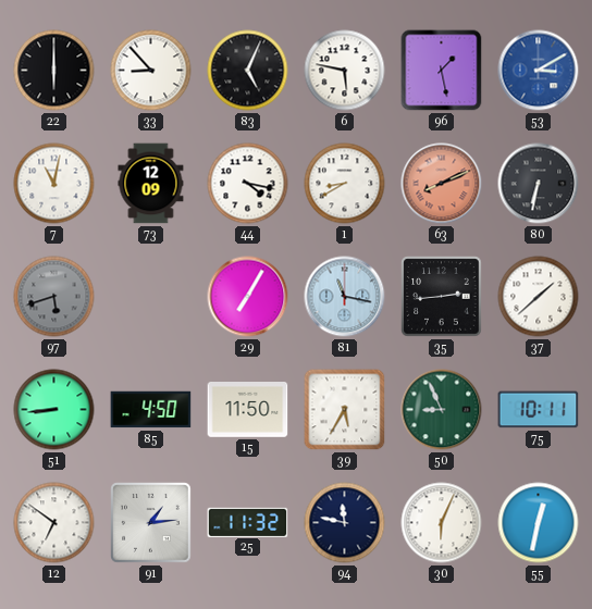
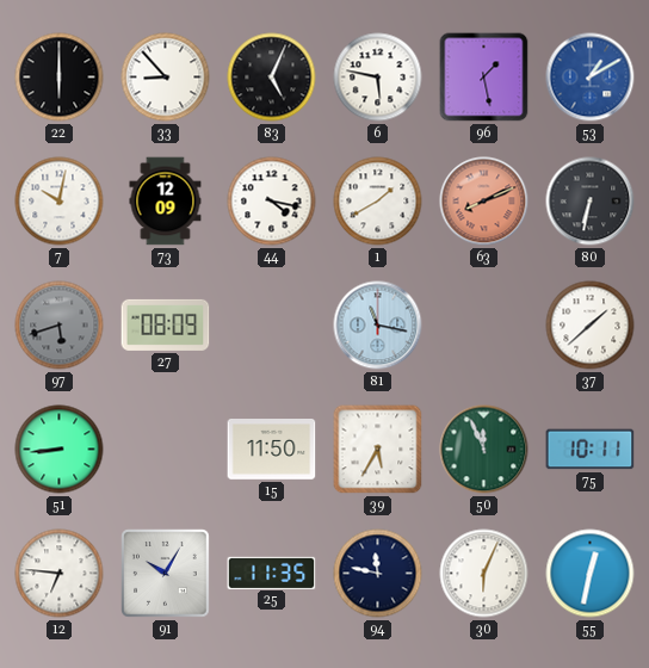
53: 3:10 -> 1:10 (591, 78)
7: 11:02 -> 10:02 (60, 202)
1: 8:40 -> 1:40 (378, 202)
27: none -> 08:09 (166, 324)
29: 7:05 -> none (248, 297)
35: 2:44 -> none (442, 297)
85: 4:50 -> none (151, 410)
50: 8:56 -> 11:56 (484, 450)
12: 6:51 -> 6:46 (60, 574)
91: 1:14 -> 10:05 (166, 574)
25: 11:32 -> 11:35 (272, 573)
